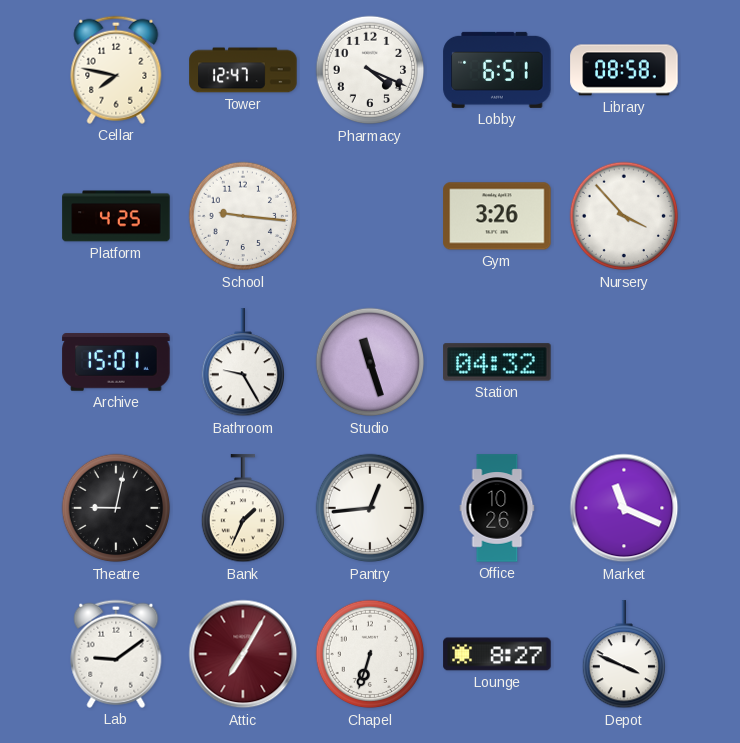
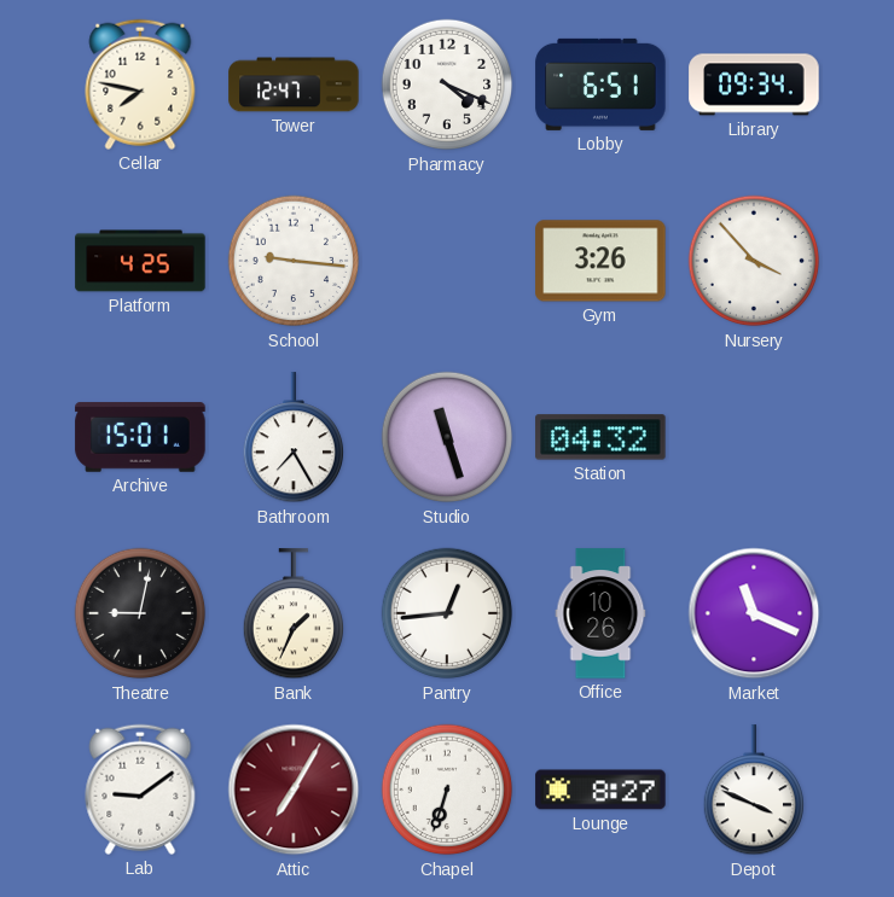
Library: 08:58 -> 09:34 (754, 85)
Bathroom: 9:25 -> 7:25 (292, 438)
